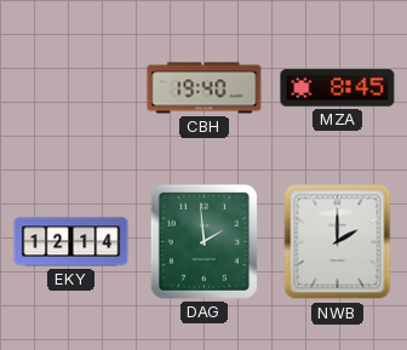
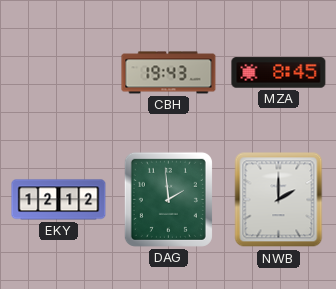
CBH: 19:40 -> 19:43 (169, 73)
EKY: 12:14 -> 12:12 (59, 200)
